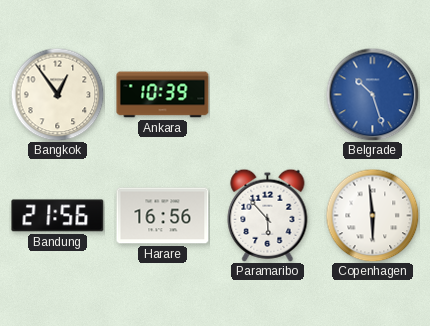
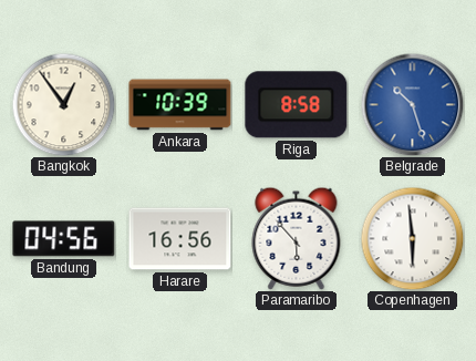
Riga: none -> 8:58 (297, 105)
Bandung: 21:56 -> 04:56 (64, 239)
